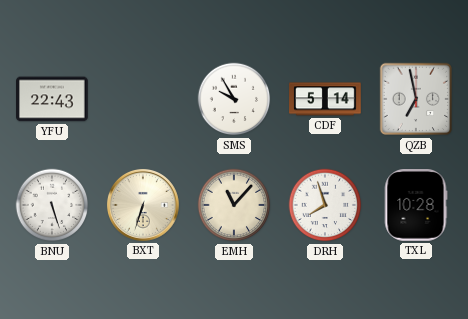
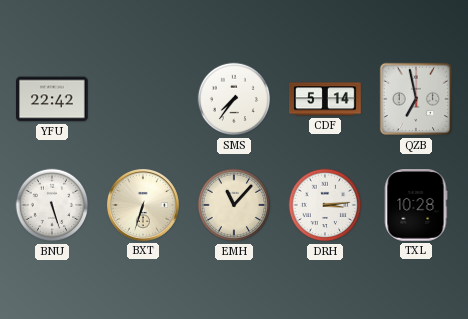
YFU: 22:43 -> 22:42 (53, 99)
SMS: 9:55 -> 7:36 (234, 99)
DRH: 7:57 -> 3:14 (325, 205)
